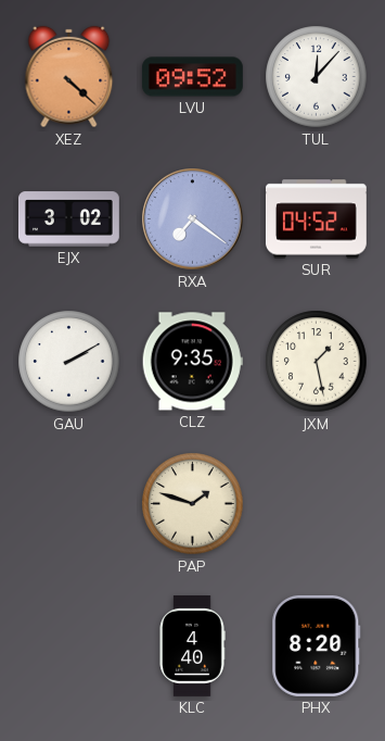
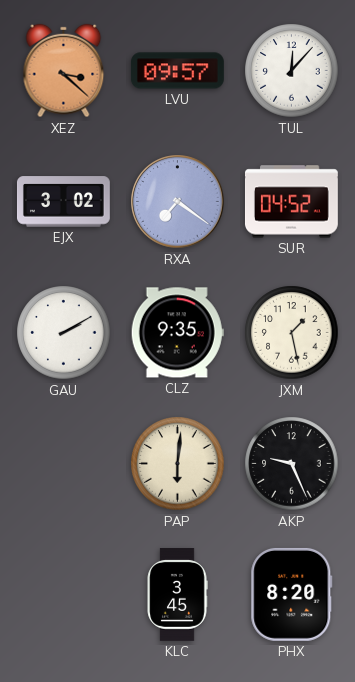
XEZ: 4:22 -> 3:22 (64, 71)
LVU: 09:52 -> 09:57 (177, 71)
PAP: 1:48 -> 6:01 (178, 464)
AKP: none -> 9:26 (292, 464)
KLC: 4:40 -> 3:45 (177, 595)
